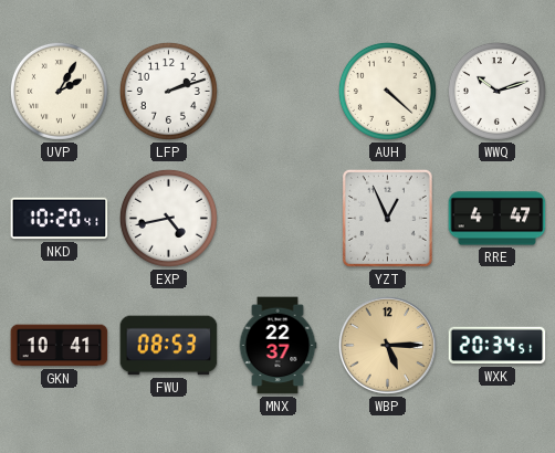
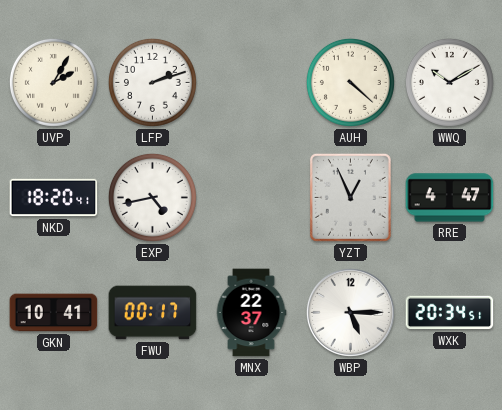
WWQ: 10:12 -> 10:10 (449, 82)
NKD: 10:20 -> 18:20 (54, 198)
FWU: 08:53 -> 00:17 (153, 313)
WBP dial: champagne -> white (350, 312)
